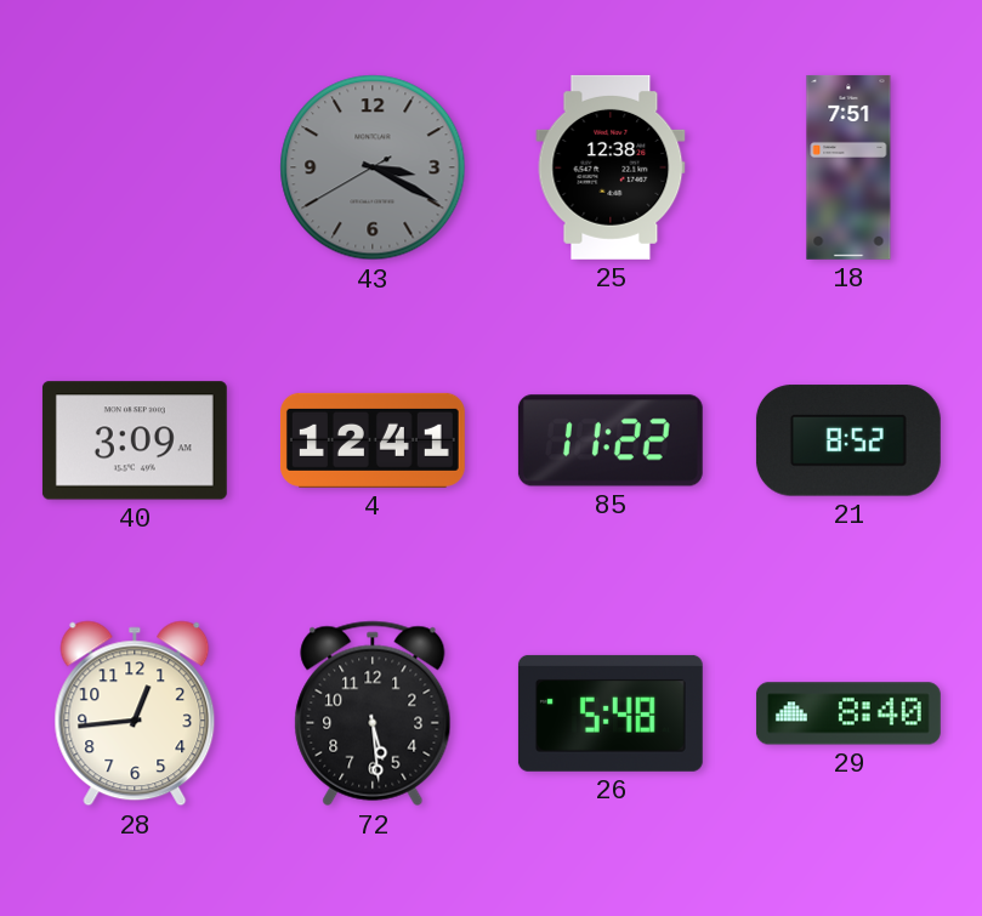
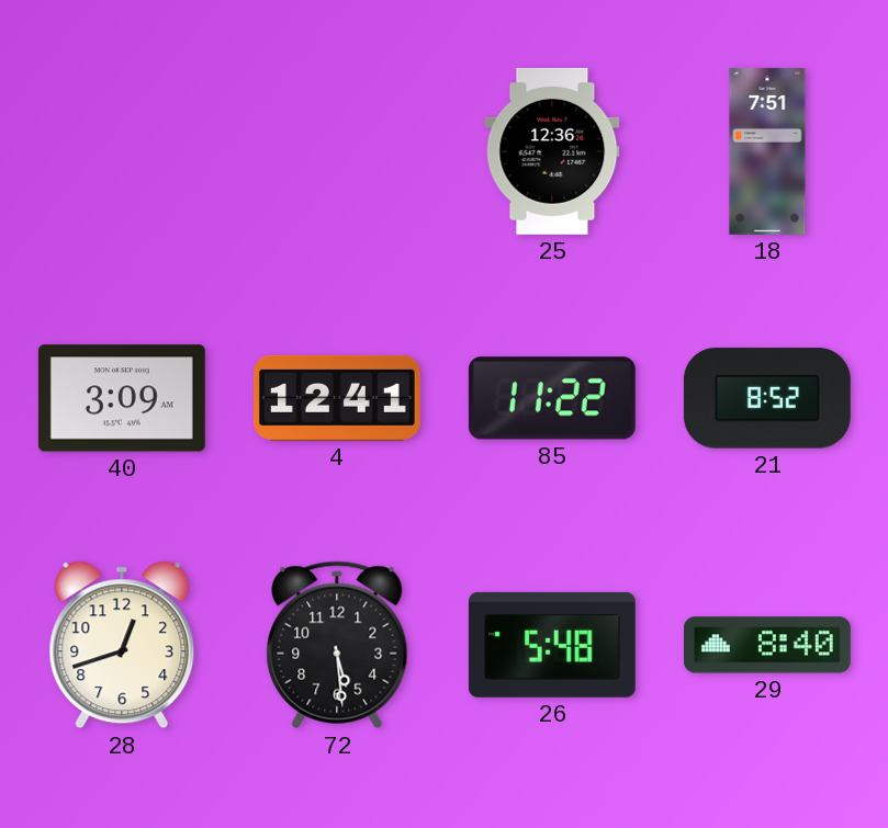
43: 3:19 -> none (373, 167)
25: 12:38 -> 12:36 (552, 151)
28: 12:44 -> 12:42 (122, 645)
